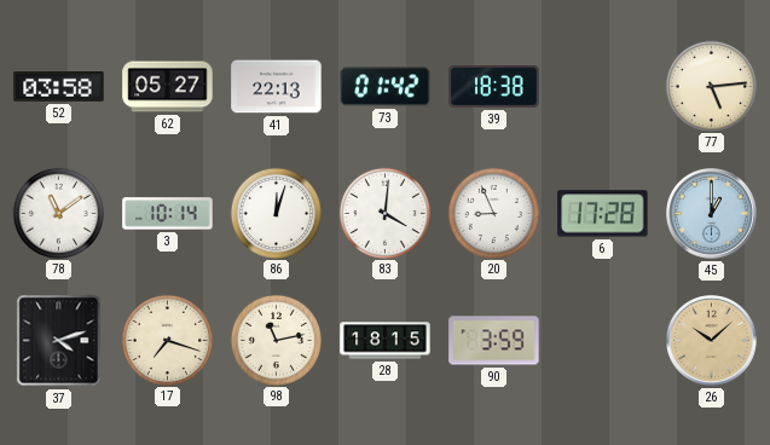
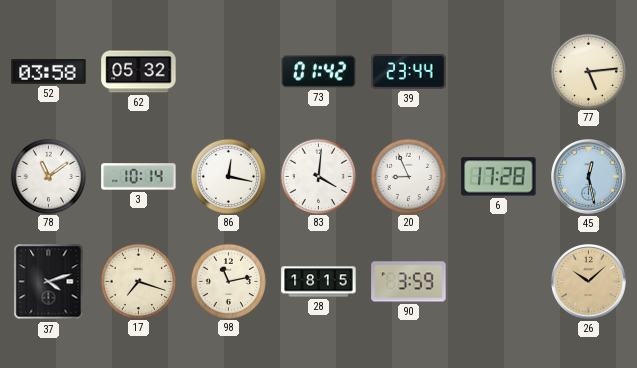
62: 05:27 -> 05:32 (139, 72)
41: 22:13 -> none (277, 87)
39: 18:38 -> 23:44 (409, 72)
86: 12:03 -> 12:17 (228, 176)
45: 1:00 -> 12:28 (589, 177)
